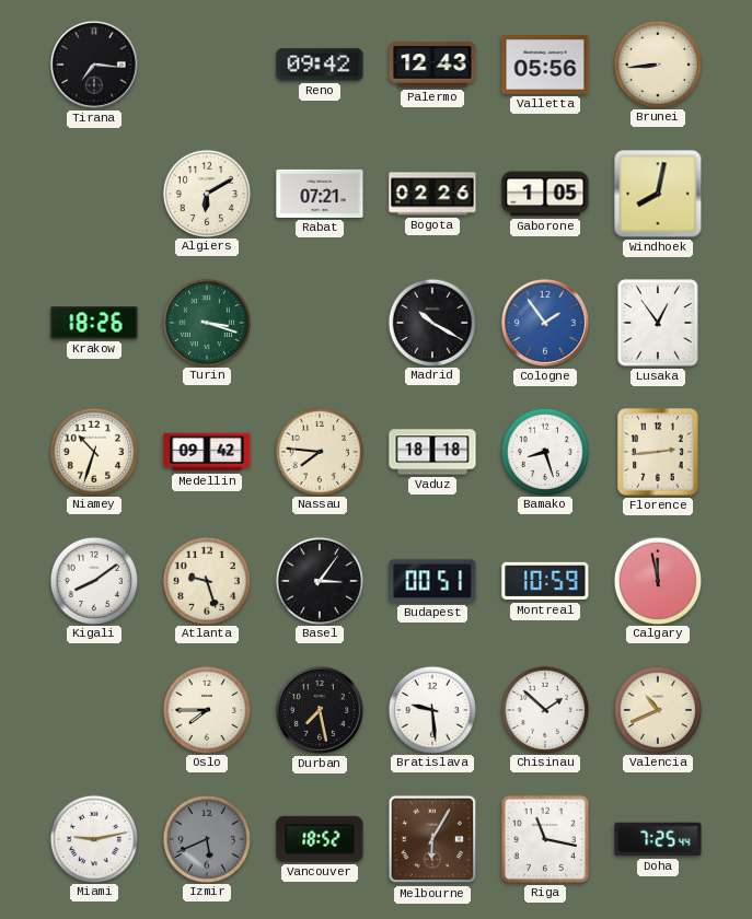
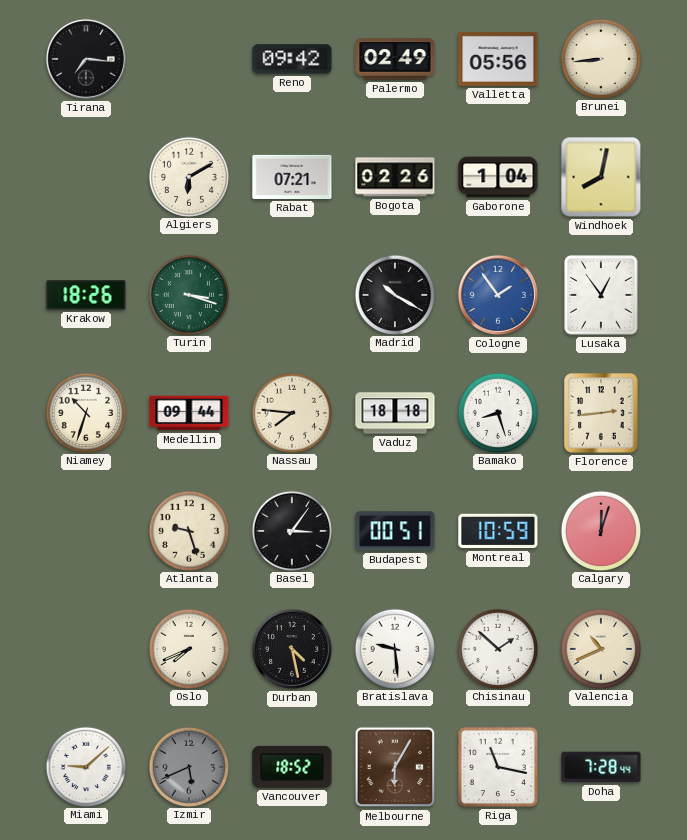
Palermo: 12:43 -> 02:49 (395, 59)
Gaborone: 1:05 -> 1:04 (498, 177)
Medellin: 09:42 -> 09:44 (189, 413)
Kigali: 8:09 -> none (93, 580)
Calgary: 11:58 -> 12:03 (600, 530)
Oslo: 7:45 -> 7:41 (188, 648)
Durban: 7:28 -> 4:28 (292, 649)
Miami: 9:13 -> 9:08 (85, 766)
Doha: 7:25 -> 7:28 (601, 767)
